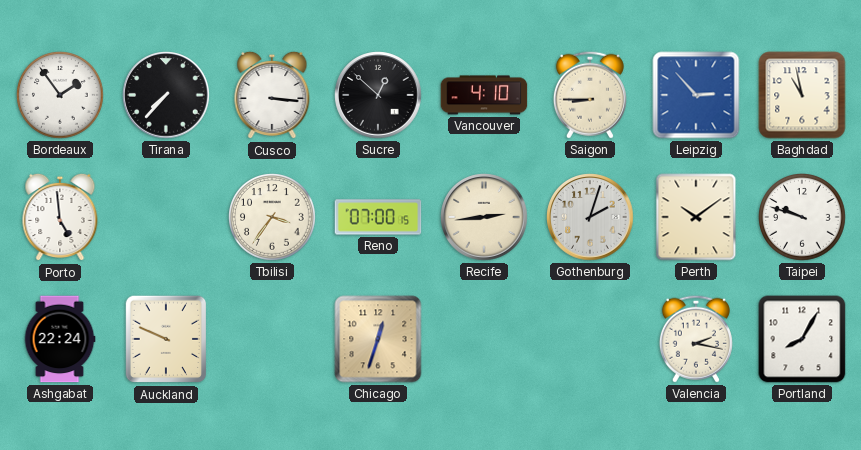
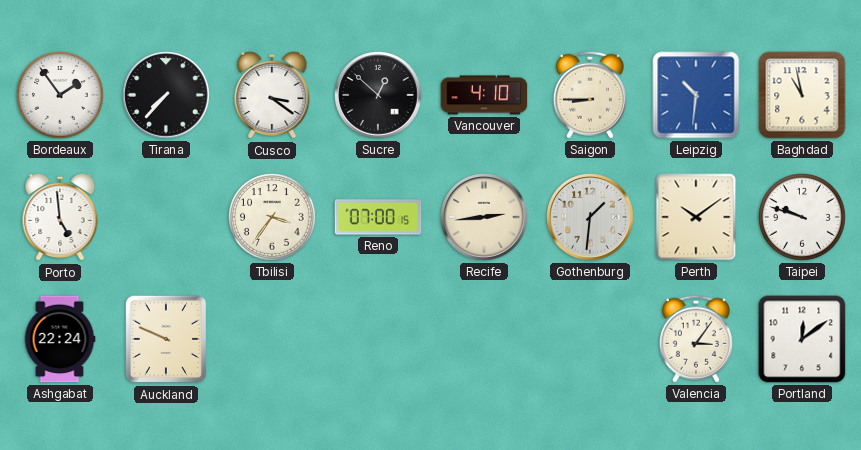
Cusco: 3:16 -> 3:21 (272, 95)
Leipzig: 2:53 -> 10:31 (696, 95)
Gothenburg: 2:03 -> 1:31 (590, 217)
Chicago: 12:33 -> none (378, 339)
Valencia: 2:17 -> 3:06 (696, 339)
Portland: 8:05 -> 12:09 (802, 339)
